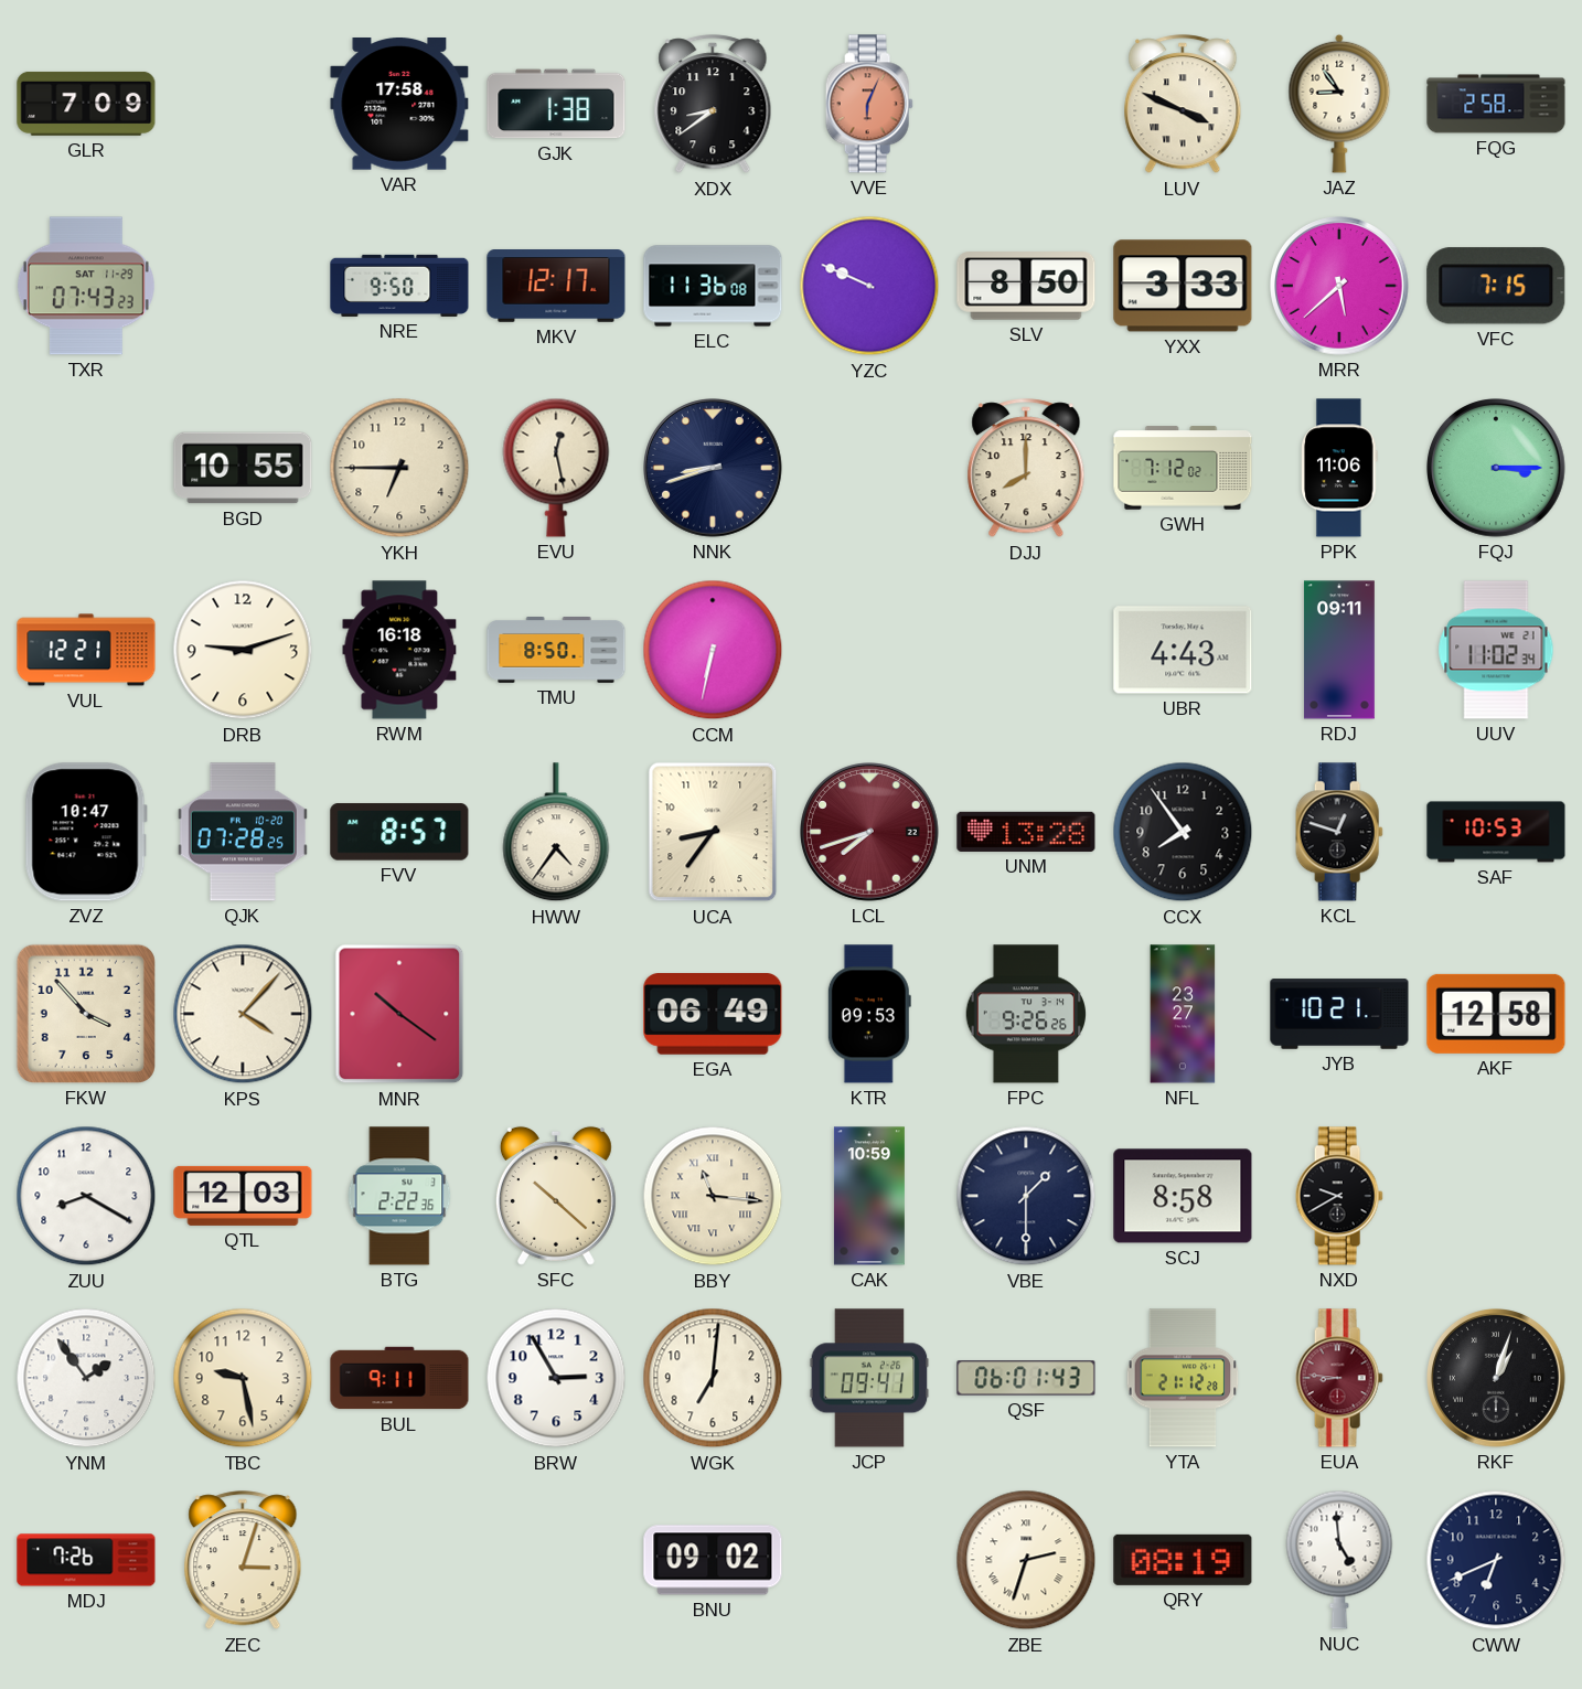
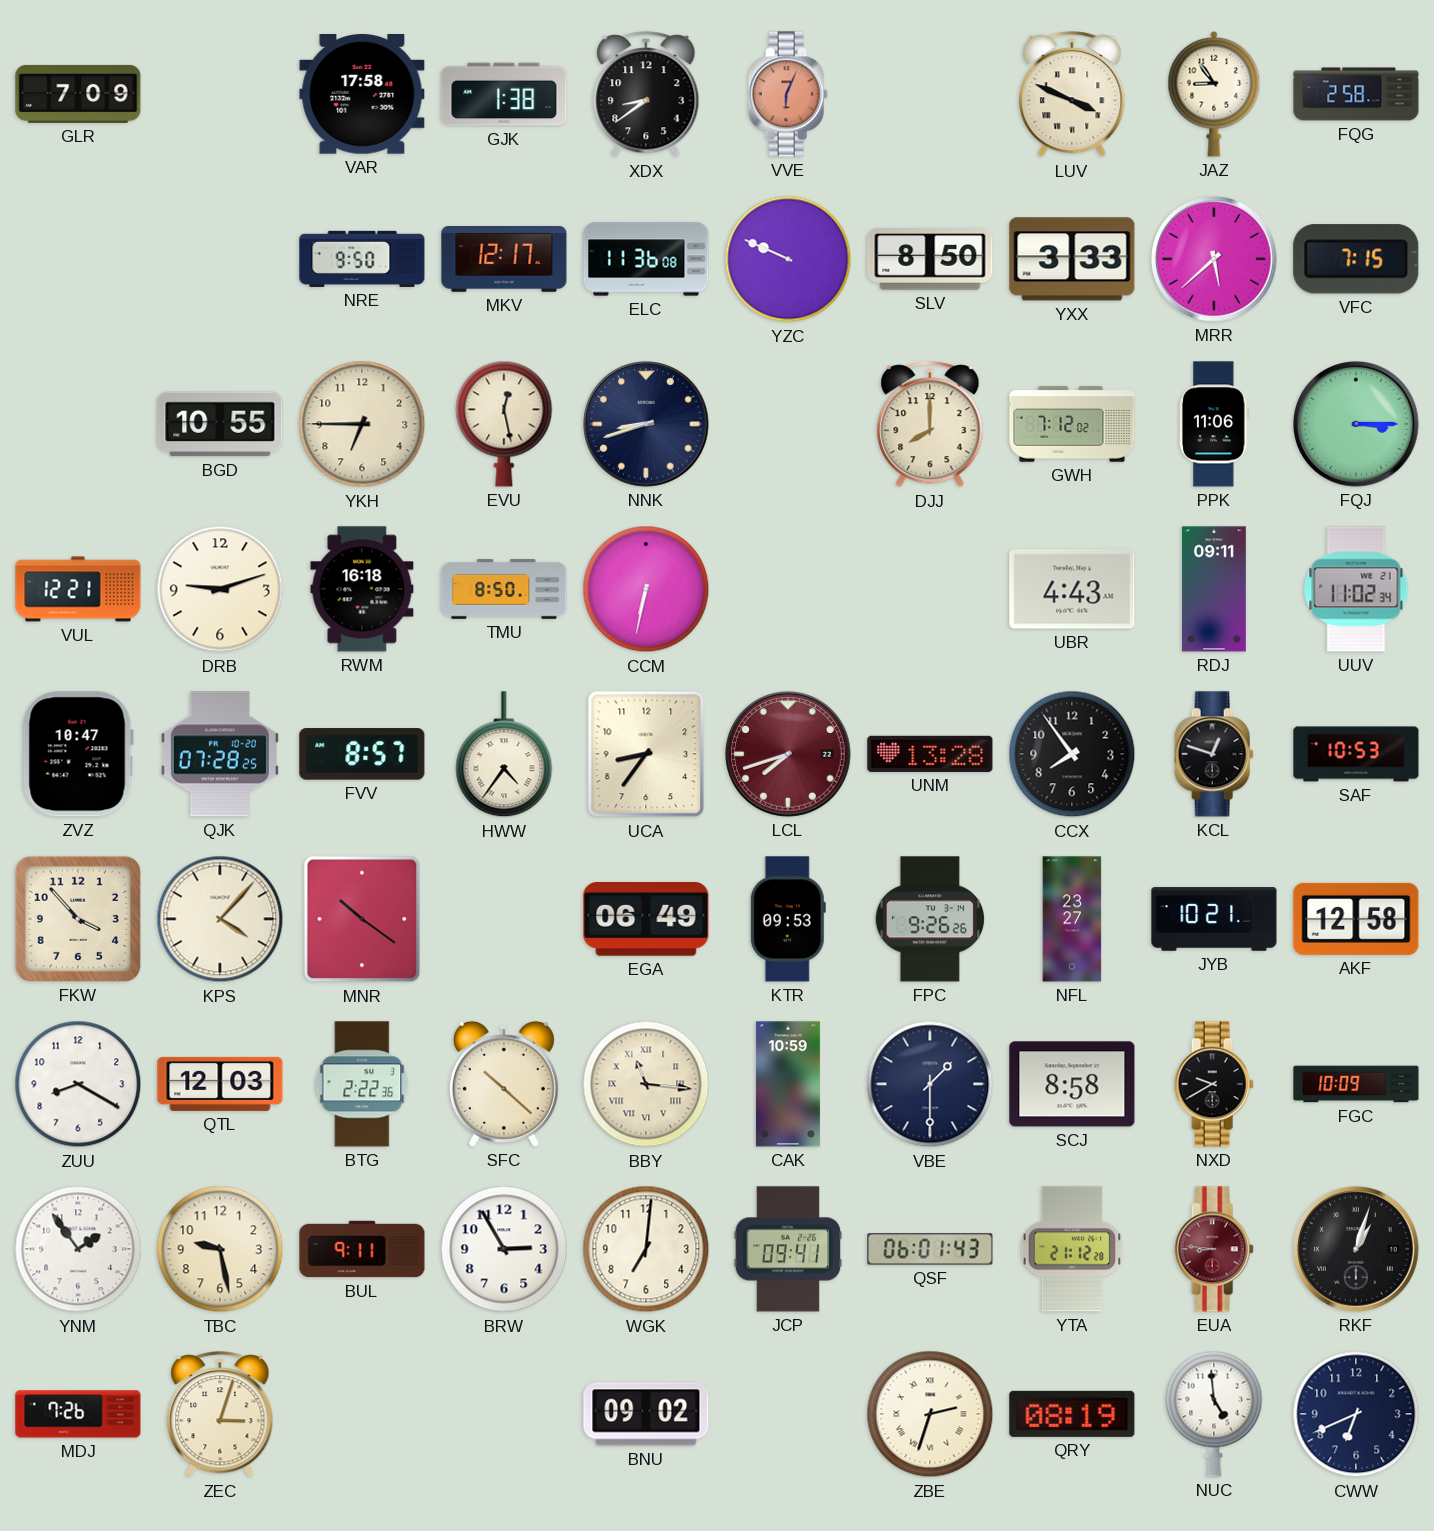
TXR: 07:43 -> none (86, 286)
FGC: none -> 10:09 (1356, 1084)
